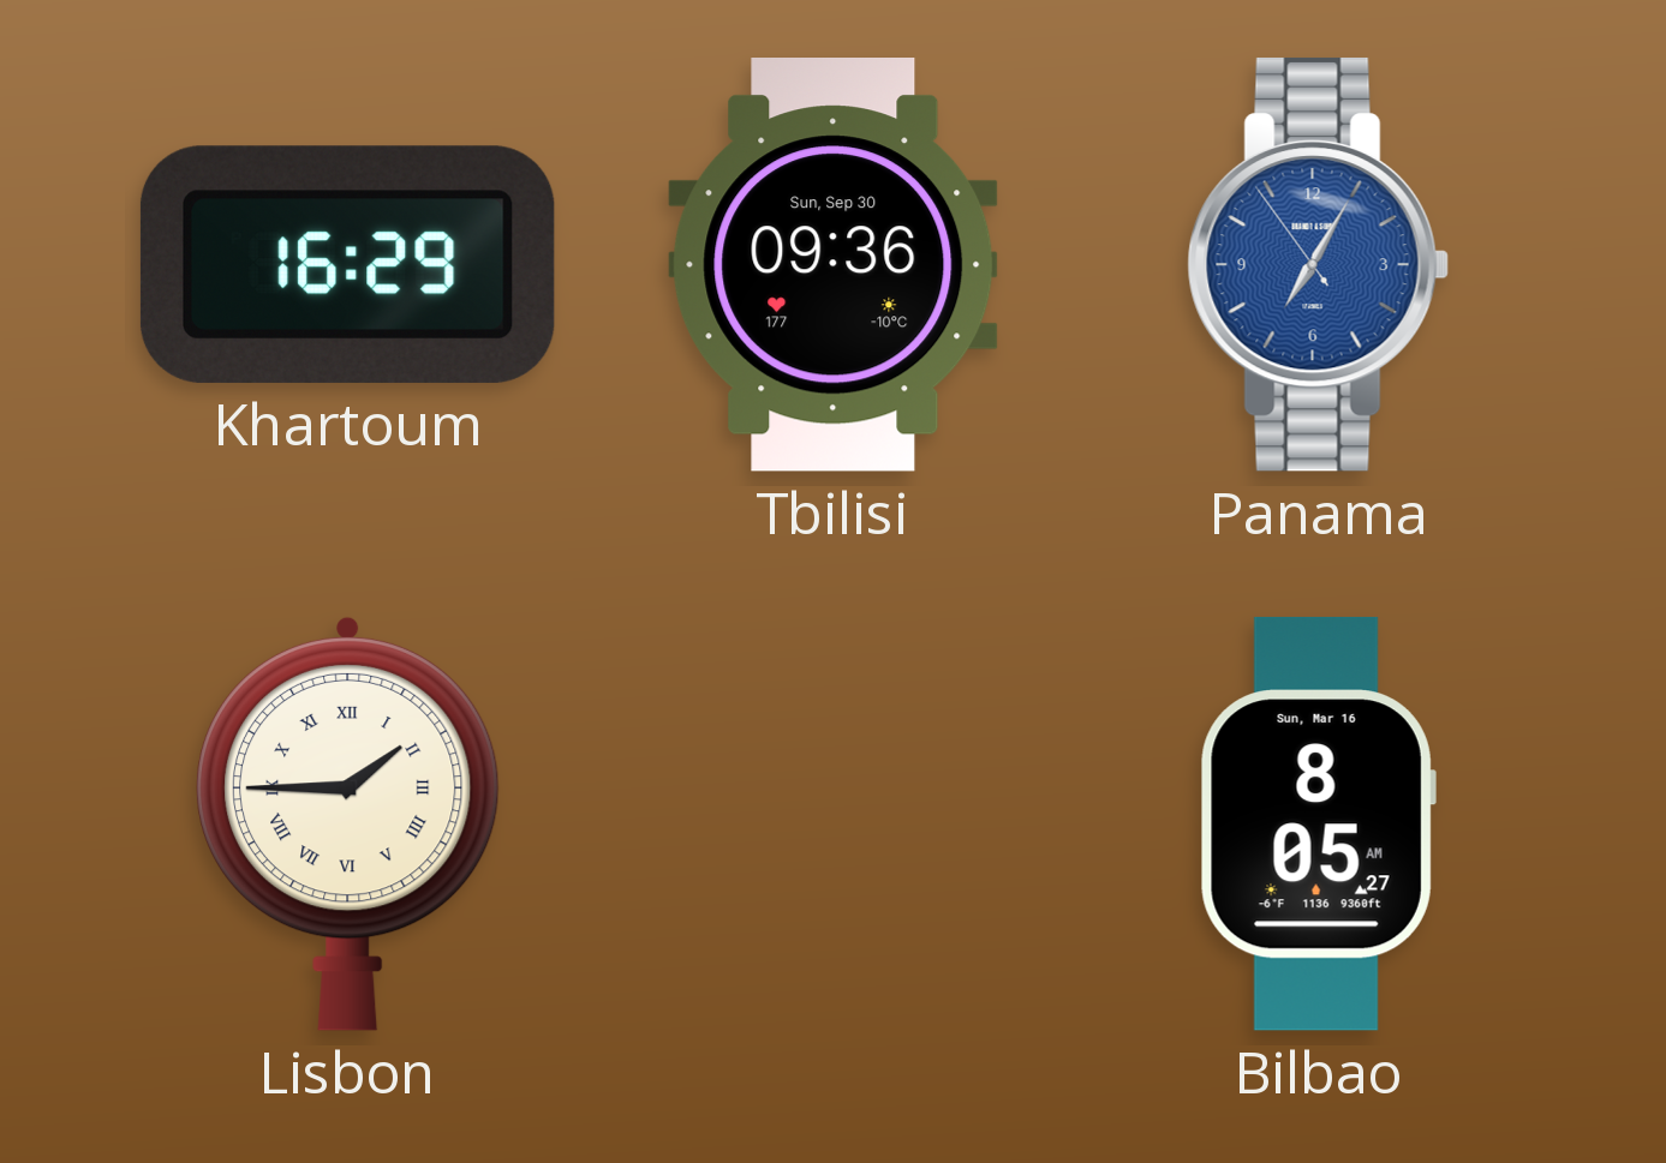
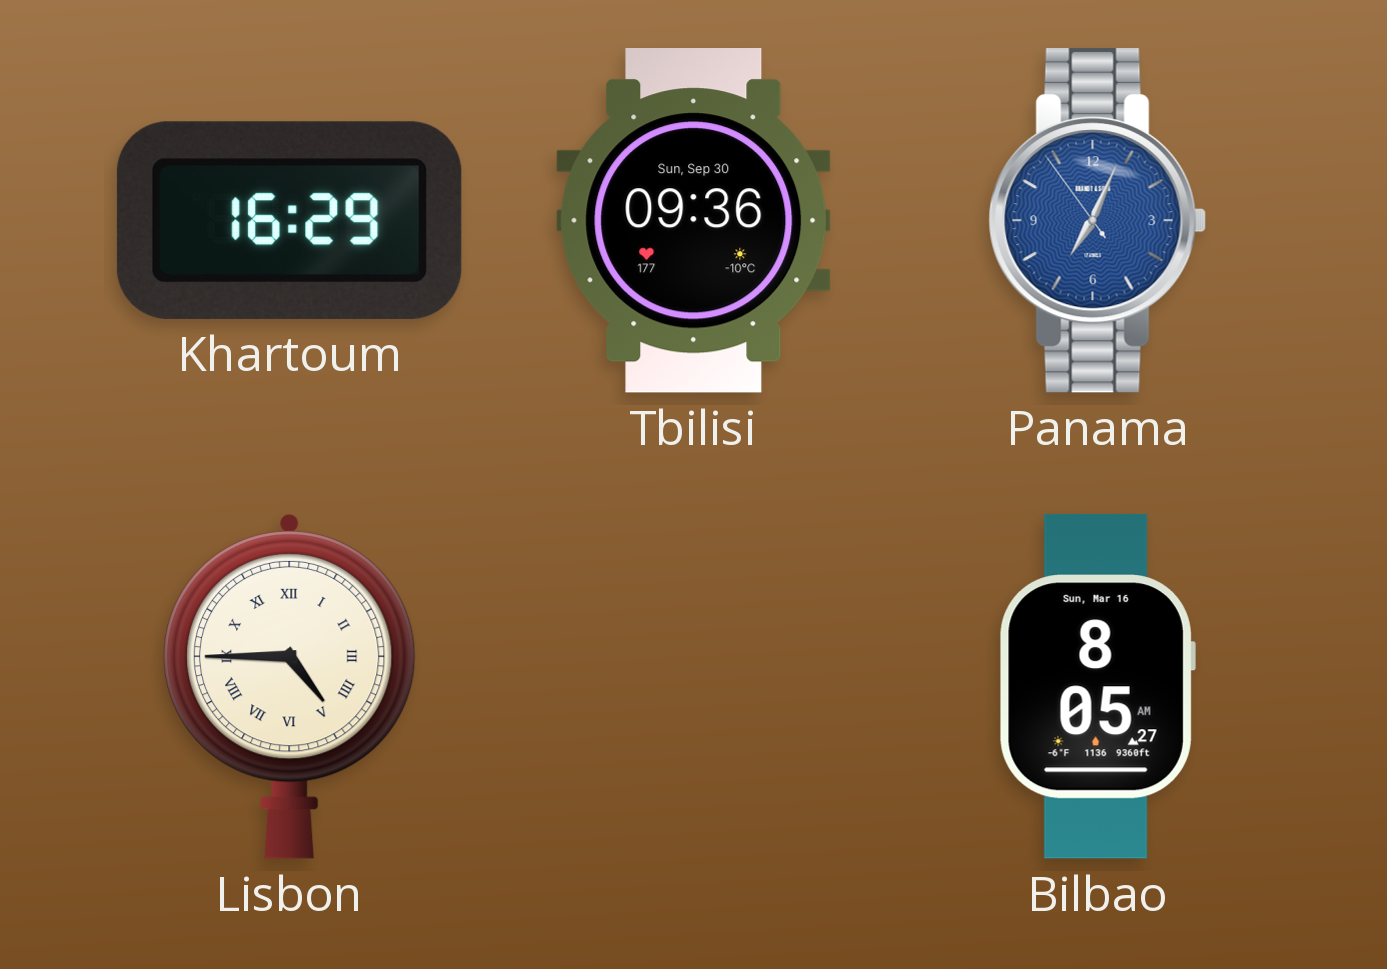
Panama: 7:04 -> 7:03 (1097, 220)
Lisbon: 1:45 -> 4:45 (289, 686)
